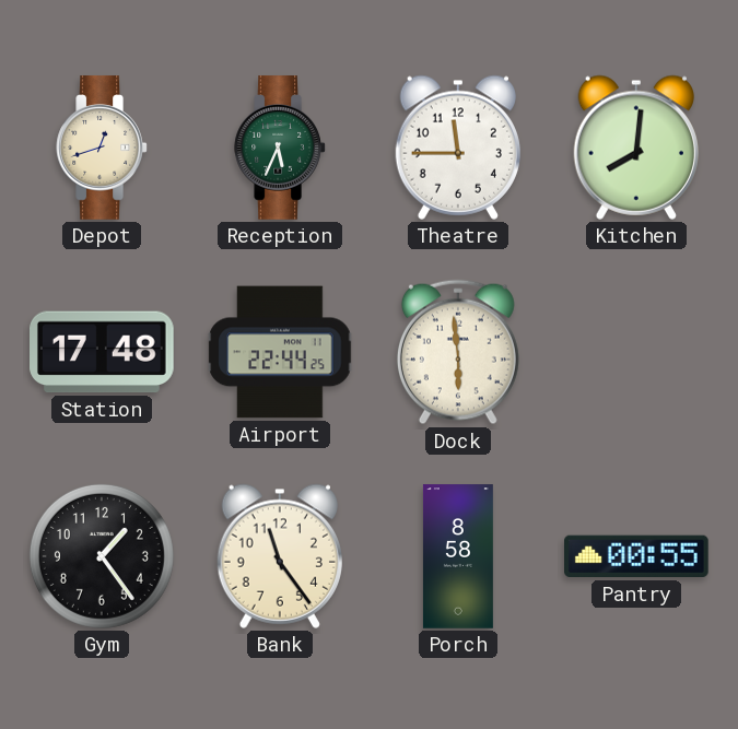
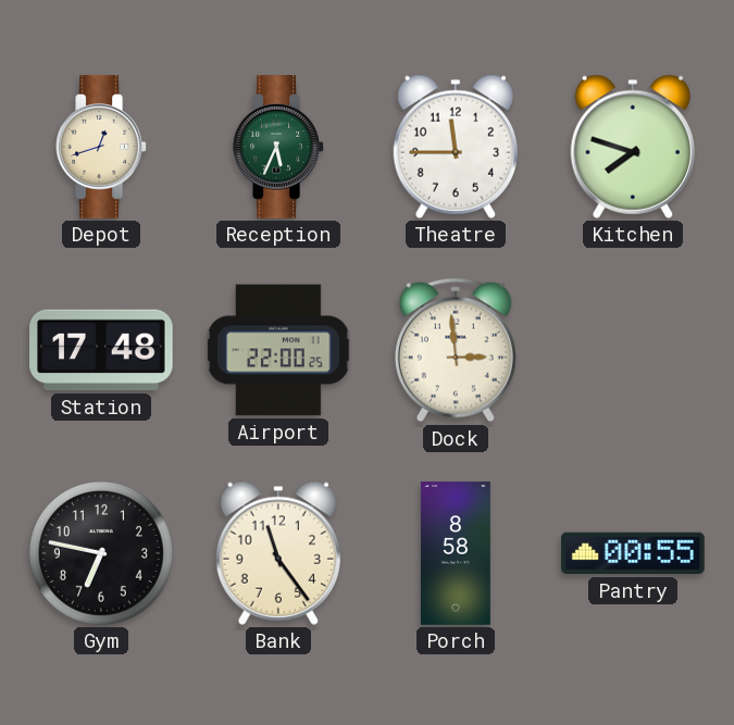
Kitchen: 8:01 -> 7:48 (633, 147)
Airport: 22:44 -> 22:00 (278, 350)
Dock: 5:59 -> 2:59 (456, 350)
Gym: 1:24 -> 6:47 (101, 553)
